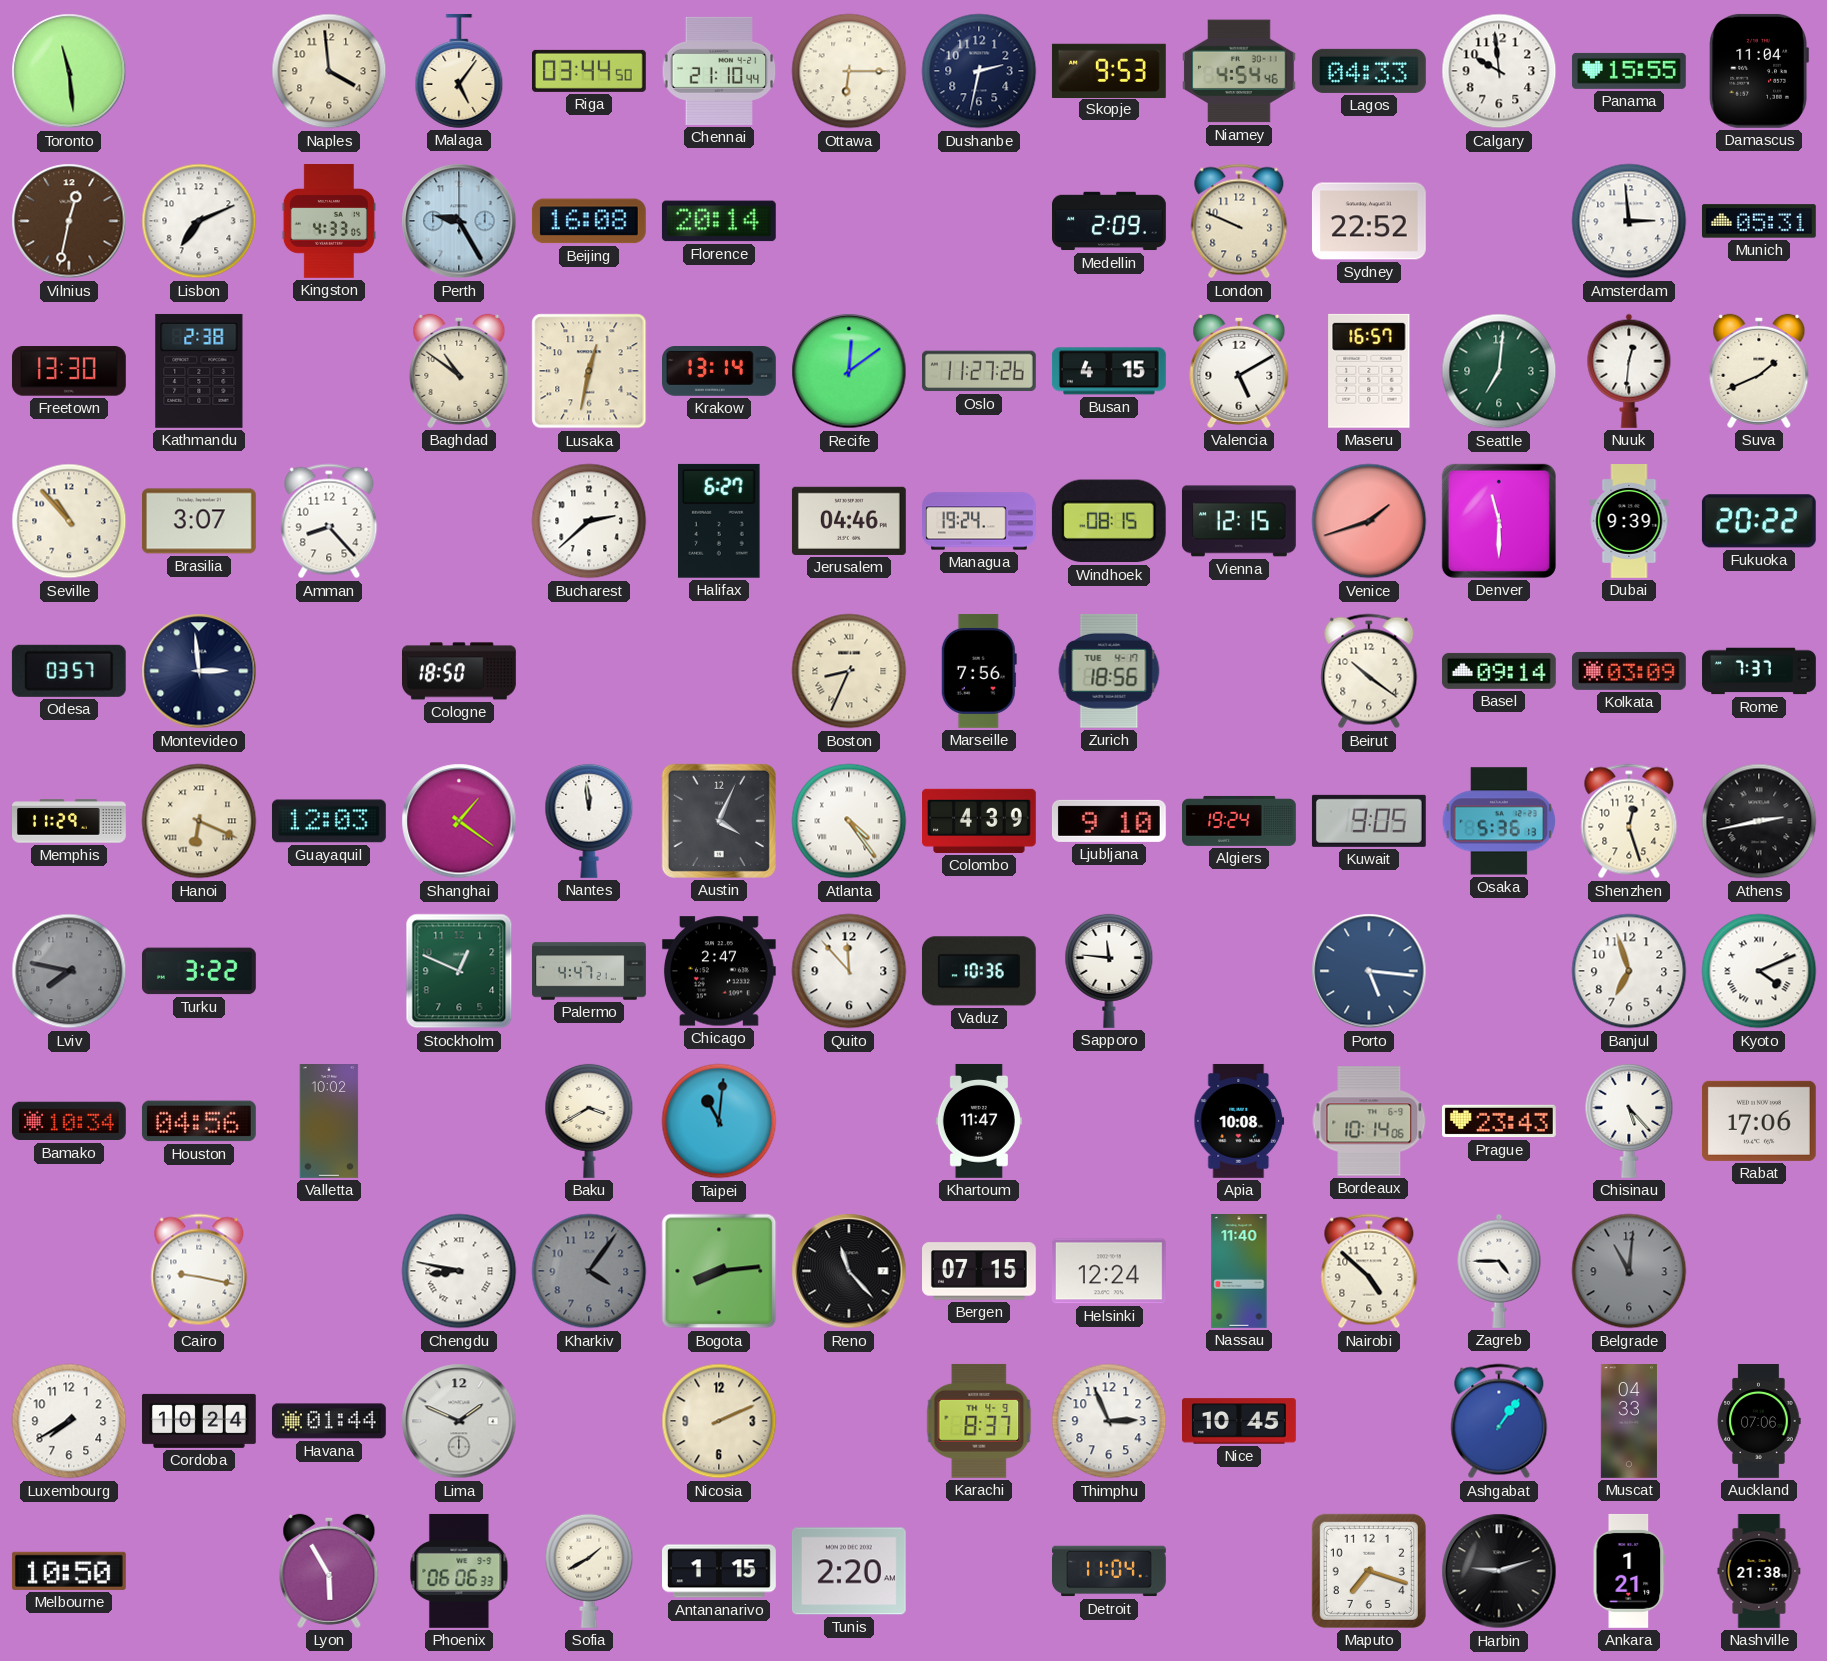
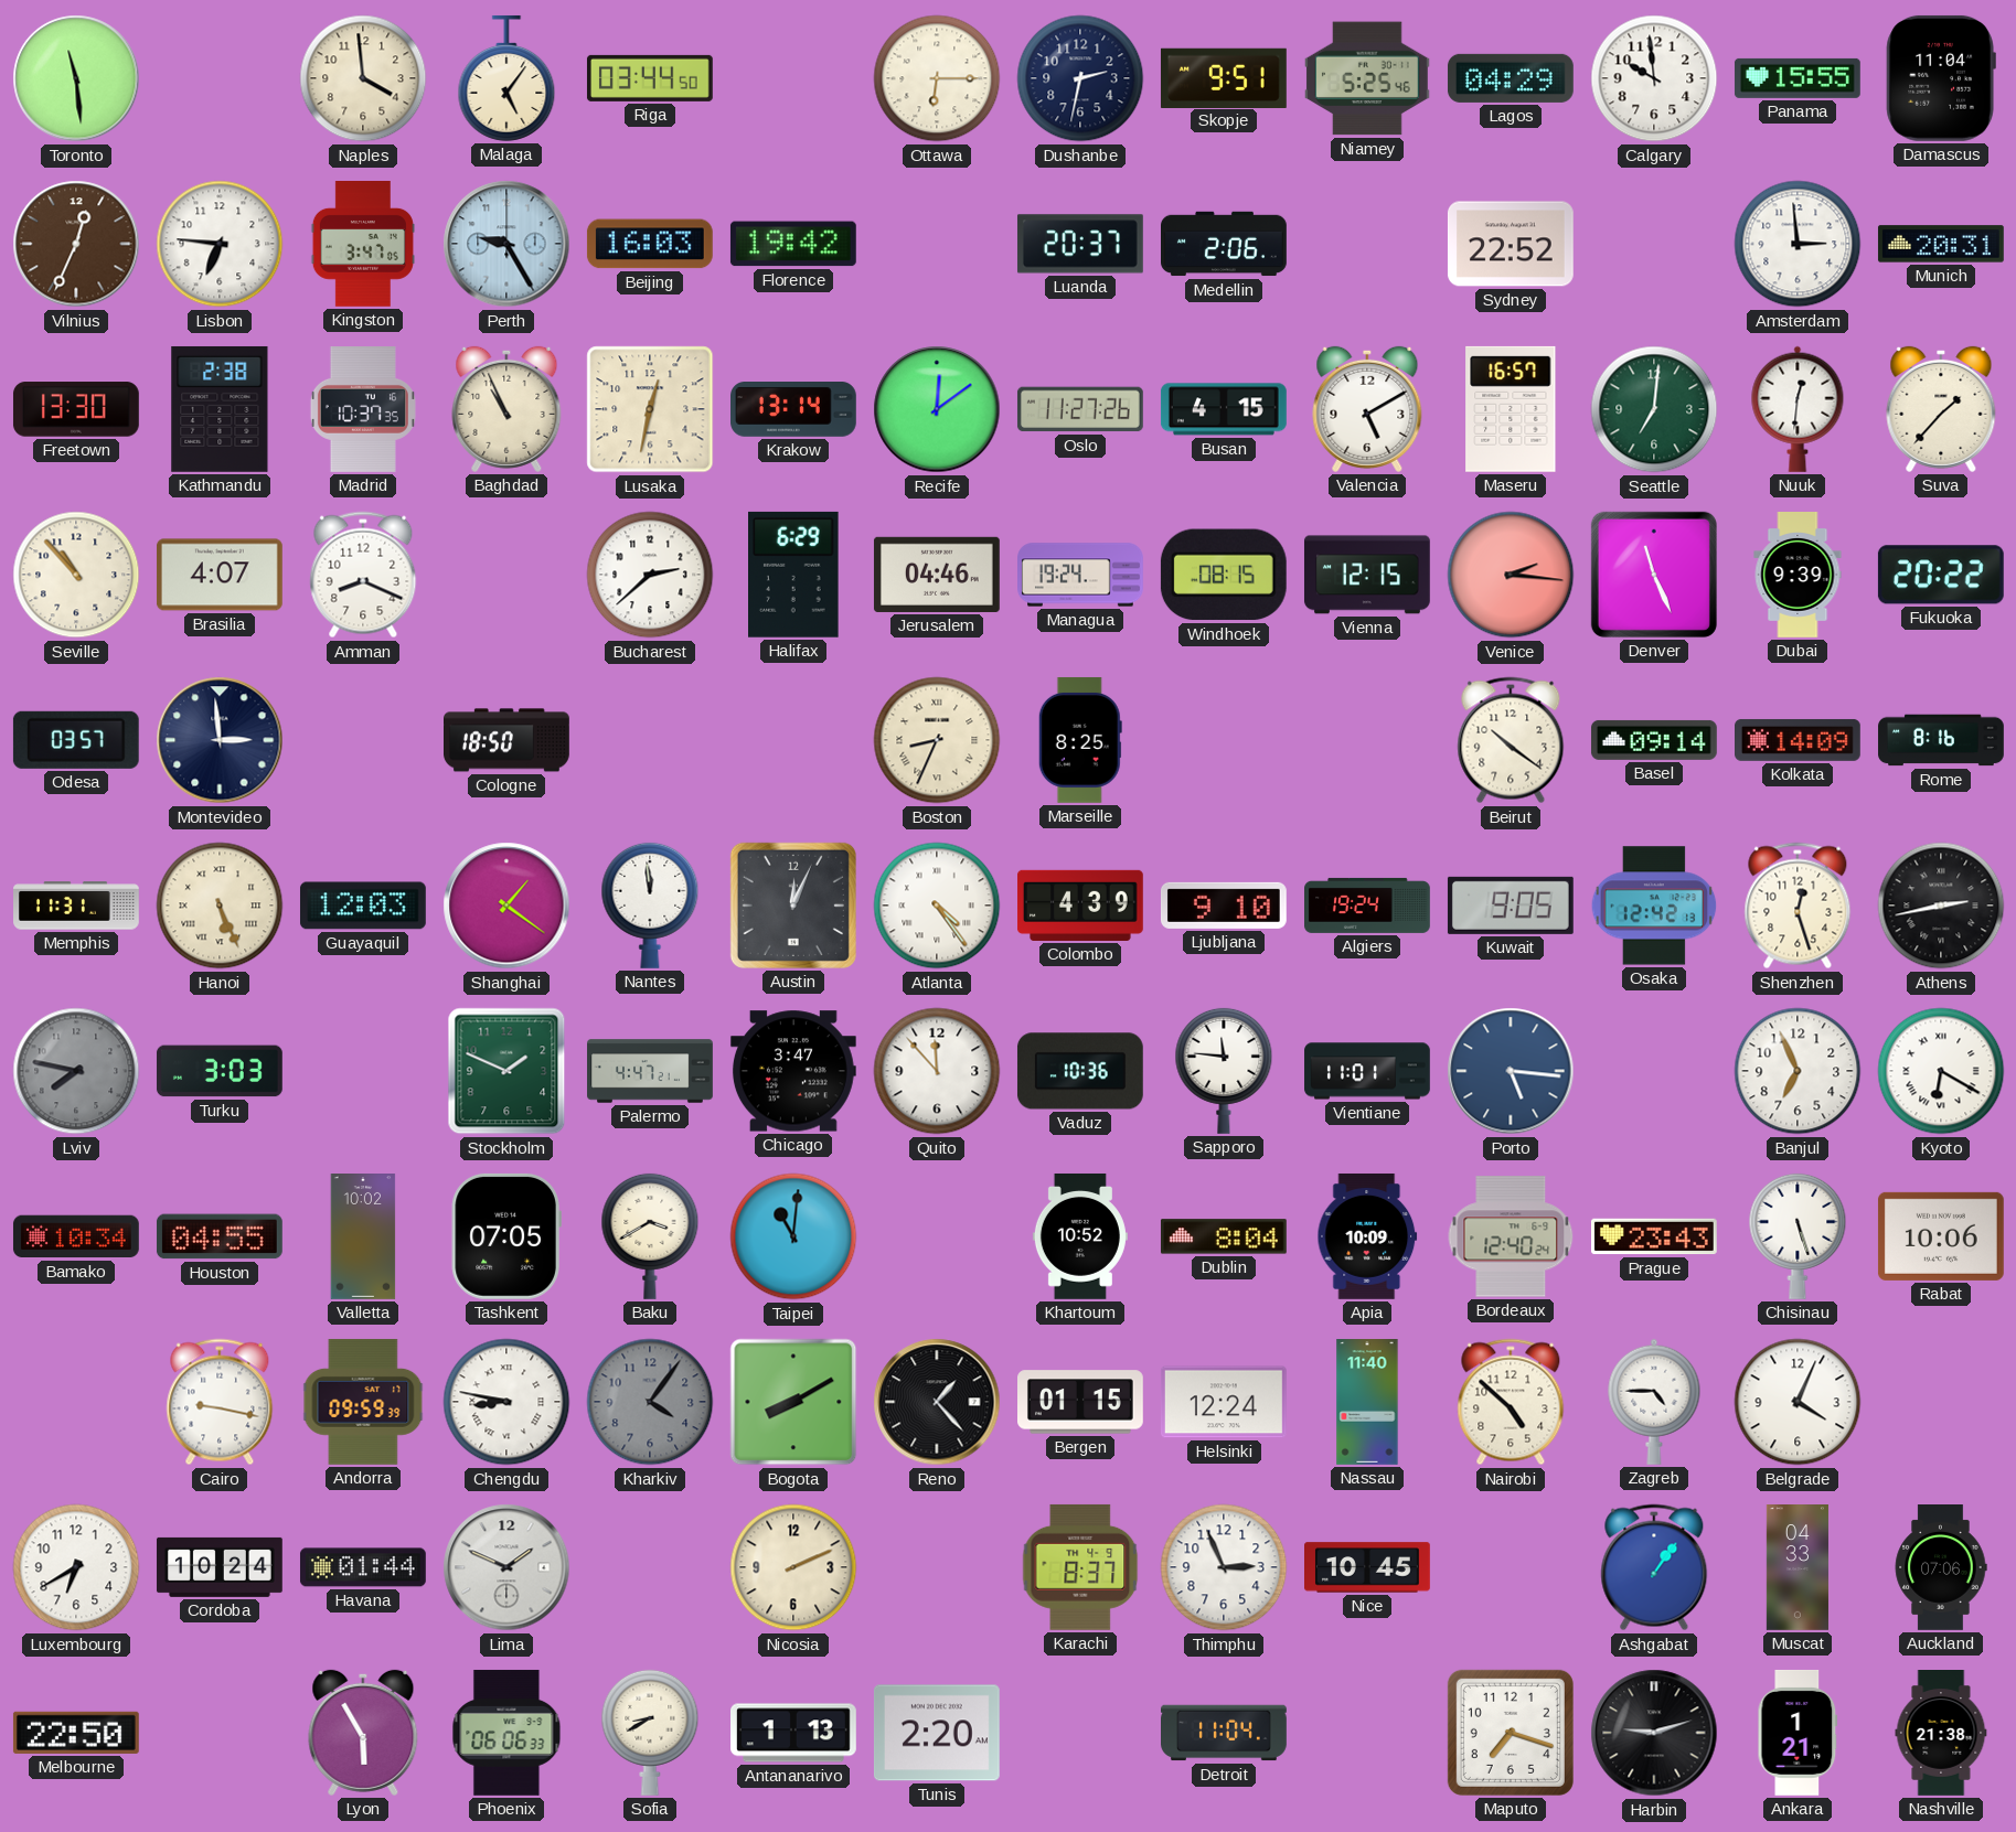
Chennai: 21:10 -> none (719, 71)
Skopje: 9:53 -> 9:51 (1224, 77)
Niamey: 4:54 -> 5:25 (1367, 78)
Lagos: 04:33 -> 04:29 (1511, 78)
Vilnius: 12:32 -> 12:34 (76, 244)
Lisbon: 7:11 -> 6:46 (220, 244)
Kingston: 4:33 -> 3:47 (363, 245)
Beijing: 16:08 -> 16:03 (650, 244)
Florence: 20:14 -> 19:42 (793, 244)
Luanda: none -> 20:37 (1080, 244)
Medellin: 2:09 -> 2:06 (1225, 244)
London: 9:49 -> none (1239, 221)
Munich: 05:31 -> 20:31 (1941, 244)
Madrid: none -> 10:37 (363, 410)
Baghdad: 10:51 -> 10:56 (506, 409)
Suva: 1:41 -> 1:37 (1941, 409)
Brasilia: 3:07 -> 4:07 (220, 575)
Amman: 8:23 -> 8:19 (363, 575)
Halifax: 6:27 -> 6:29 (794, 575)
Venice: 1:42 -> 2:16 (1511, 575)
Denver: 11:30 -> 11:26 (1654, 575)
Marseille: 7:56 -> 8:25 (1080, 740)
Zurich: 18:56 -> none (1109, 671)
Kolkata: 03:09 -> 14:09 (1799, 740)
Rome: 7:37 -> 8:16 (1941, 740)
Memphis: 11:29 -> 11:31 (77, 906)
Hanoi: 6:19 -> 5:26 (220, 906)
Austin: 4:04 -> 12:04 (793, 906)
Osaka: 5:36 -> 12:42 (1654, 906)
Turku: 3:22 -> 3:03 (220, 1071)
Stockholm: 12:49 -> 1:49 (506, 1071)
Chicago: 2:47 -> 3:47 (793, 1071)
Vientiane: none -> 11:01 (1367, 1071)
Banjul: 6:57 -> 6:56 (1798, 1071)
Kyoto: 4:11 -> 6:20 (1941, 1071)
Houston: 04:56 -> 04:55 (220, 1236)
Tashkent: none -> 07:05 (506, 1236)
Khartoum: 11:47 -> 10:52 (1080, 1236)
Dublin: none -> 8:04 (1224, 1236)
Apia: 10:08 -> 10:09 (1367, 1236)
Bordeaux: 10:14 -> 12:40 (1511, 1236)
Chisinau: 5:23 -> 5:27 (1798, 1236)
Rabat: 17:06 -> 10:06 (1941, 1236)
Andorra: none -> 09:59 (363, 1402)
Bogota: 8:14 -> 8:10 (793, 1402)
Reno: 11:23 -> 1:23 (937, 1402)
Bergen: 07:15 -> 01:15 (1081, 1402)
Belgrade: 11:01 -> 4:04 (1798, 1402)
Belgrade dial: grey -> white (1798, 1402)
Luxembourg: 7:40 -> 6:40 (76, 1567)
Melbourne: 10:50 -> 22:50 (76, 1733)
Sofia: 1:40 -> 8:40 (650, 1733)
Antananarivo: 1:15 -> 1:13 (794, 1733)
